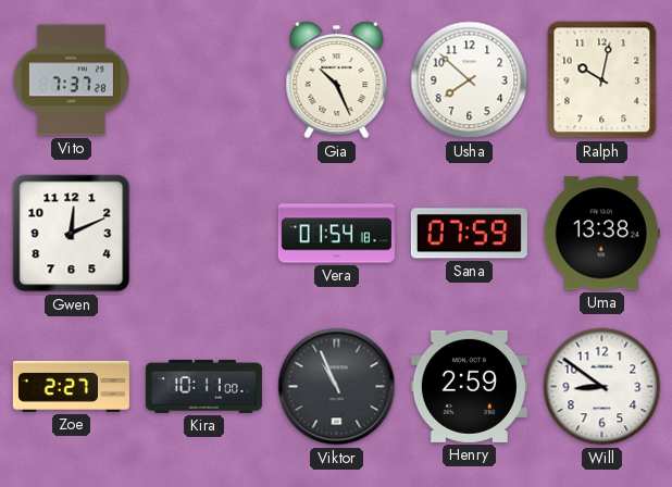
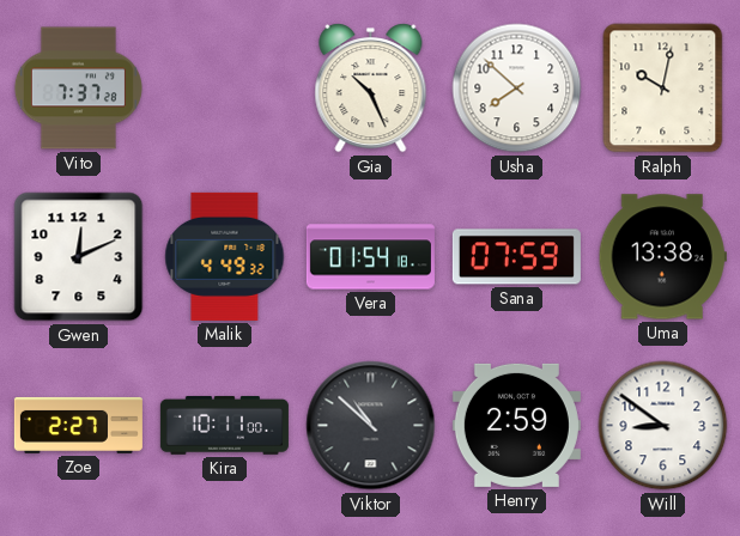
Malik: none -> 4:49 (225, 256)
Viktor: 10:56 -> 10:52 (371, 426)
